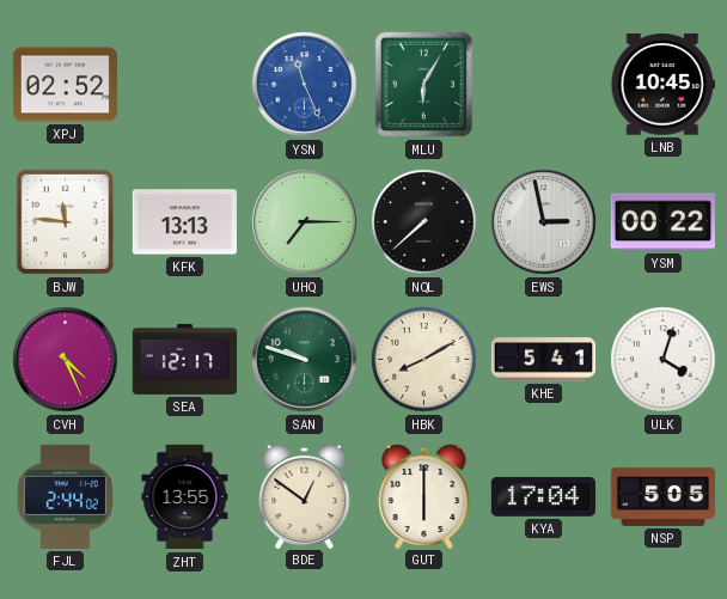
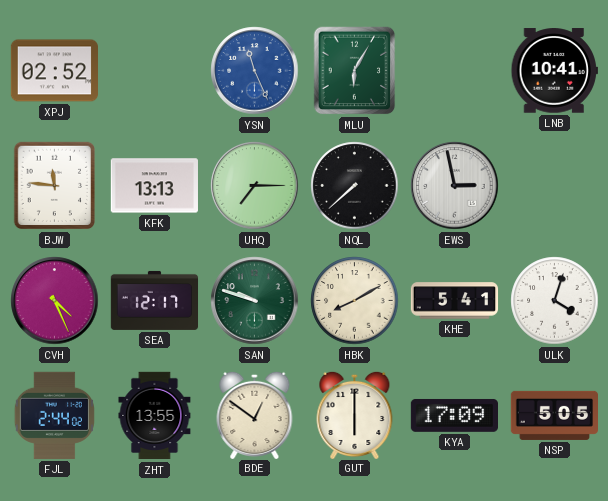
LNB: 10:45 -> 10:41 (554, 71)
YSM: 00:22 -> none (662, 222)
KYA: 17:04 -> 17:09 (454, 415)
